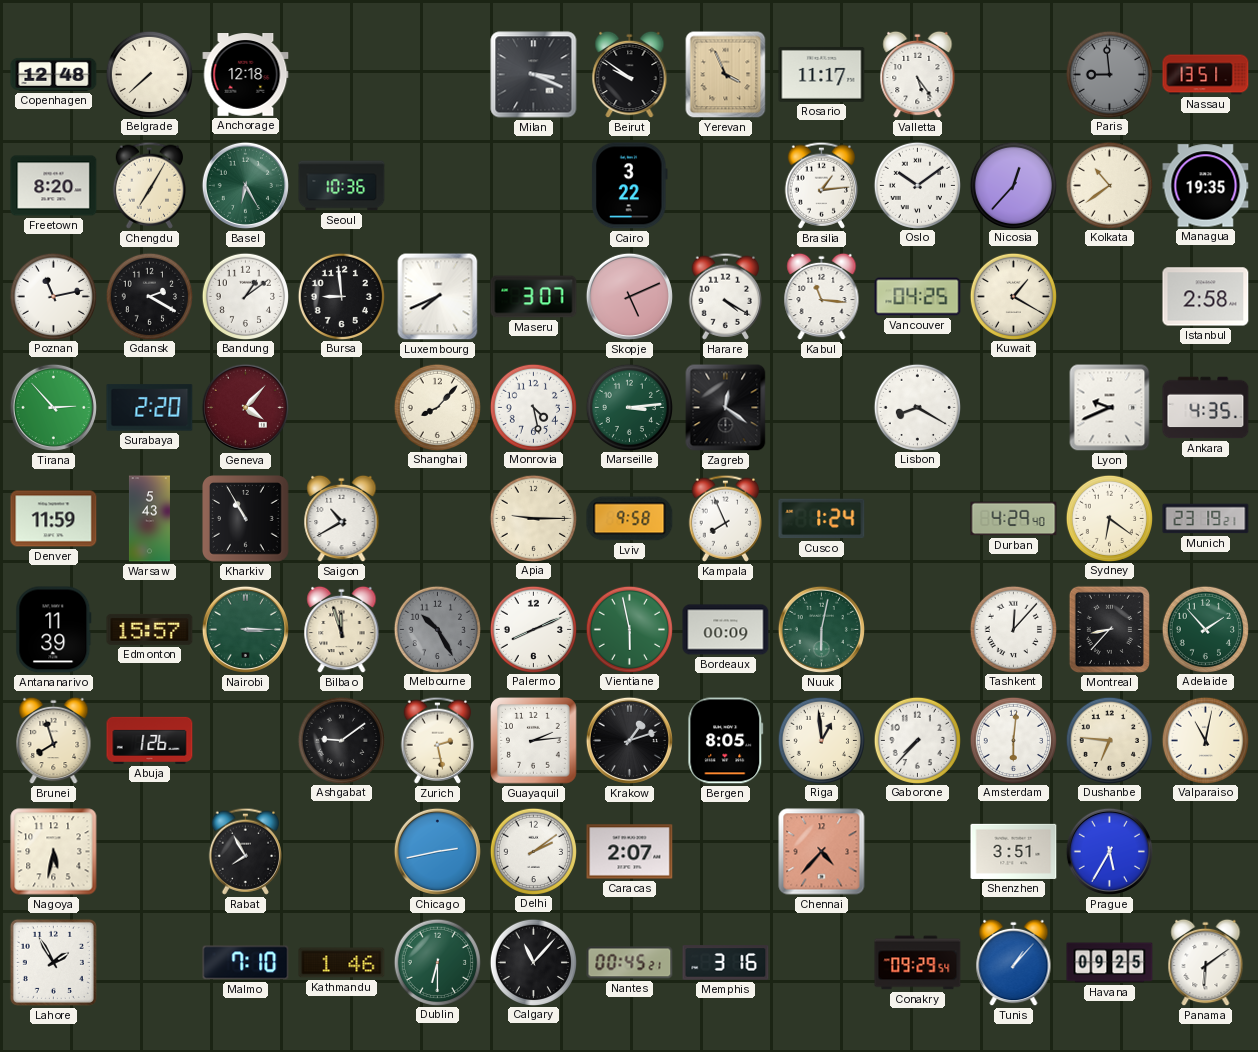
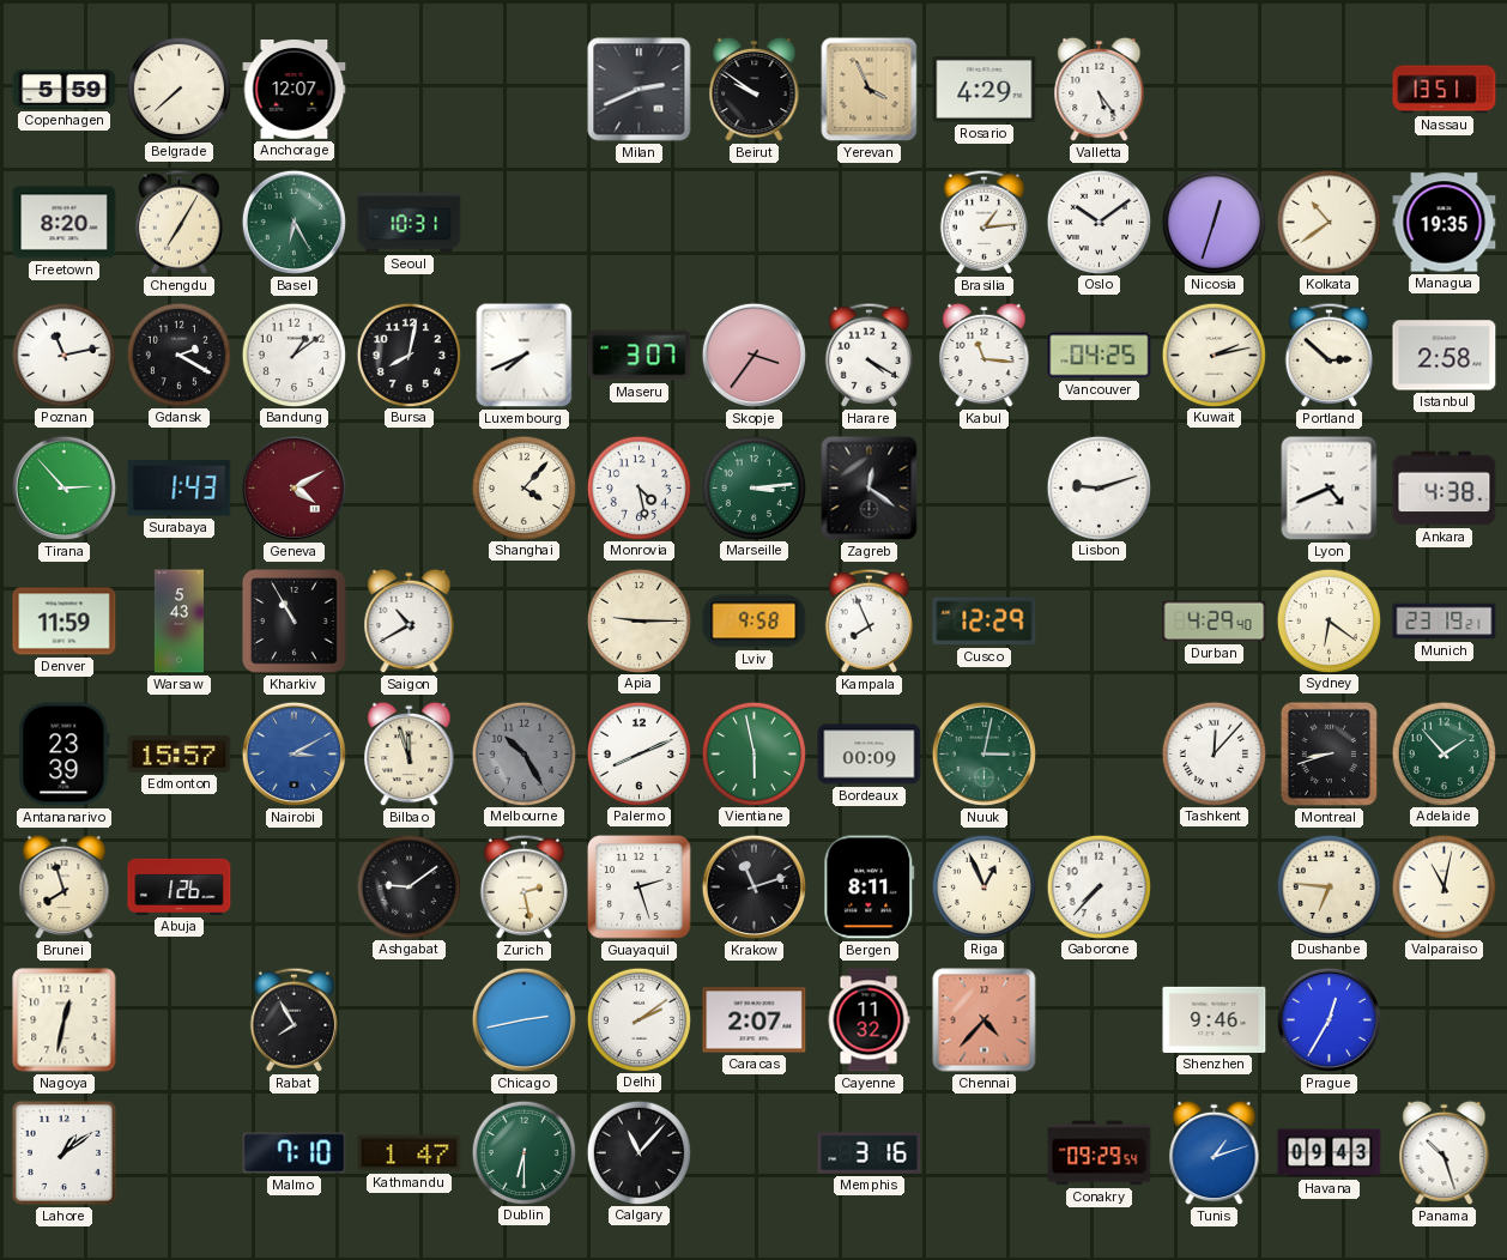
Copenhagen: 12:48 -> 5:59 (65, 89)
Anchorage: 12:18 -> 12:07 (295, 90)
Milan: 3:19 -> 2:41 (640, 90)
Rosario: 11:17 -> 4:29 (985, 89)
Paris: 8:59 -> none (1109, 74)
Seoul: 10:36 -> 10:31 (410, 223)
Cairo: 3:22 -> none (630, 186)
Nicosia: 12:37 -> 12:33 (1214, 222)
Bursa: 8:59 -> 8:02 (408, 355)
Skopje: 5:11 -> 3:36 (753, 355)
Kuwait: 1:20 -> 2:13 (1214, 355)
Portland: none -> 2:52 (1329, 355)
Surabaya: 2:20 -> 1:43 (180, 489)
Geneva: 4:07 -> 4:10 (293, 487)
Shanghai: 8:07 -> 4:07 (523, 487)
Lisbon: 8:20 -> 9:12 (1099, 487)
Lyon: 9:41 -> 4:41 (1330, 489)
Ankara: 4:35 -> 4:38 (1445, 489)
Cusco: 1:24 -> 12:29 (985, 622)
Antananarivo: 11:39 -> 23:39 (65, 755)
Nairobi: 3:15 -> 3:10 (293, 753)
Nairobi dial: green -> blue (293, 753)
Nuuk: 6:02 -> 3:02 (984, 753)
Montreal: 8:37 -> 8:42 (1329, 753)
Guayaquil: 2:14 -> 2:27 (640, 888)
Krakow: 1:12 -> 11:12 (753, 886)
Bergen: 8:05 -> 8:11 (870, 888)
Riga: 12:59 -> 12:56 (984, 886)
Amsterdam: 6:01 -> none (1013, 740)
Nagoya: 5:32 -> 12:32 (65, 1020)
Cayenne: none -> 11:32 (869, 1020)
Shenzhen: 3:51 -> 9:46 (1215, 1019)
Prague: 5:35 -> 12:35 (1329, 1019)
Lahore: 1:55 -> 1:09 (63, 1152)
Kathmandu: 1:46 -> 1:47 (410, 1153)
Nantes: 00:45 -> none (630, 963)
Tunis: 1:07 -> 1:12 (1215, 1153)
Havana: 09:25 -> 09:43 (1330, 1153)
Panama: 6:09 -> 10:27 (1445, 1153)
